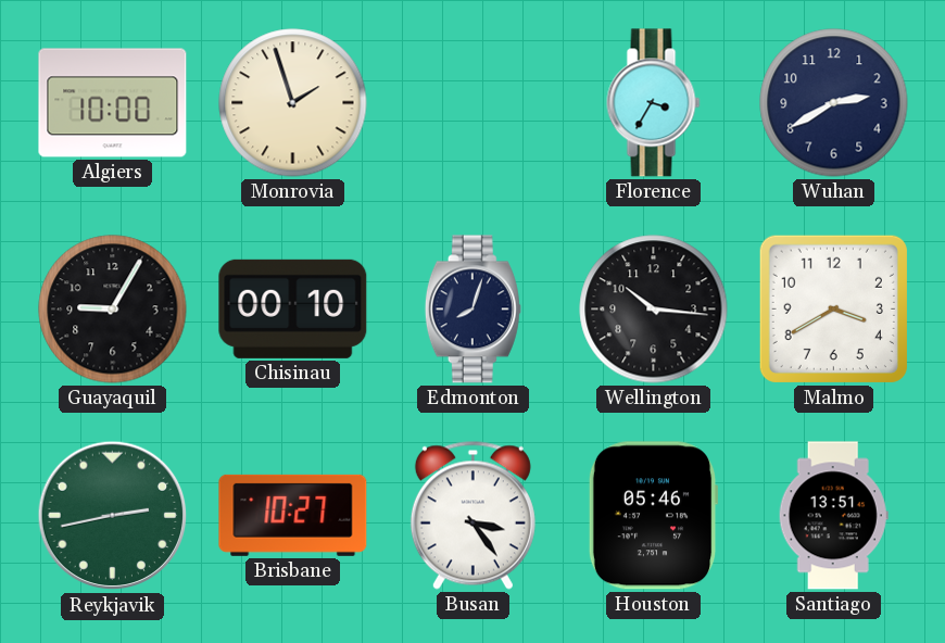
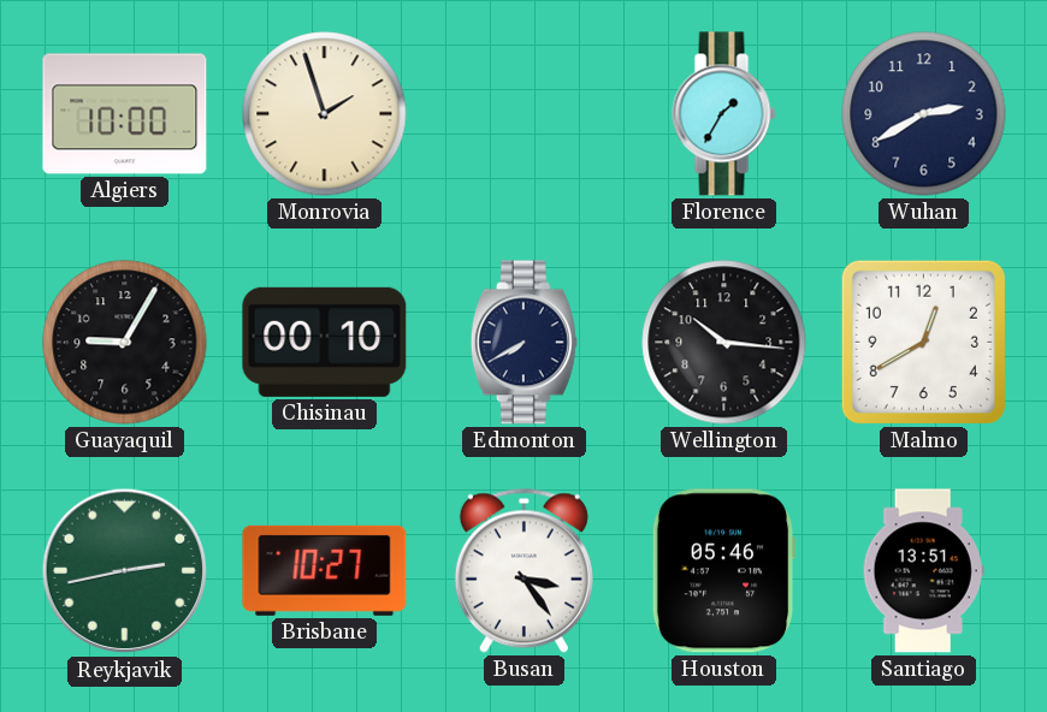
Florence: 3:35 -> 1:35 (724, 114)
Edmonton: 8:03 -> 7:40 (523, 343)
Malmo: 3:40 -> 12:40 (923, 342)
